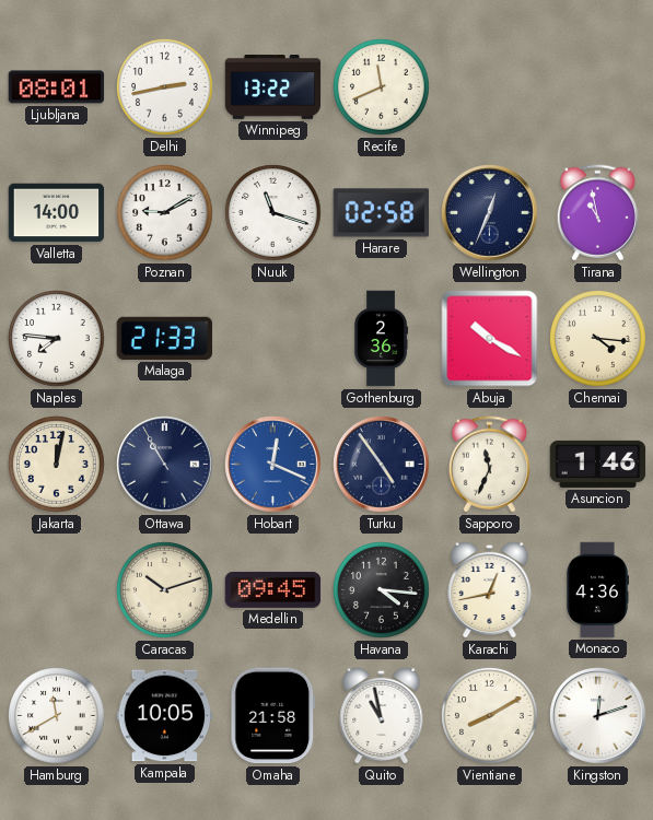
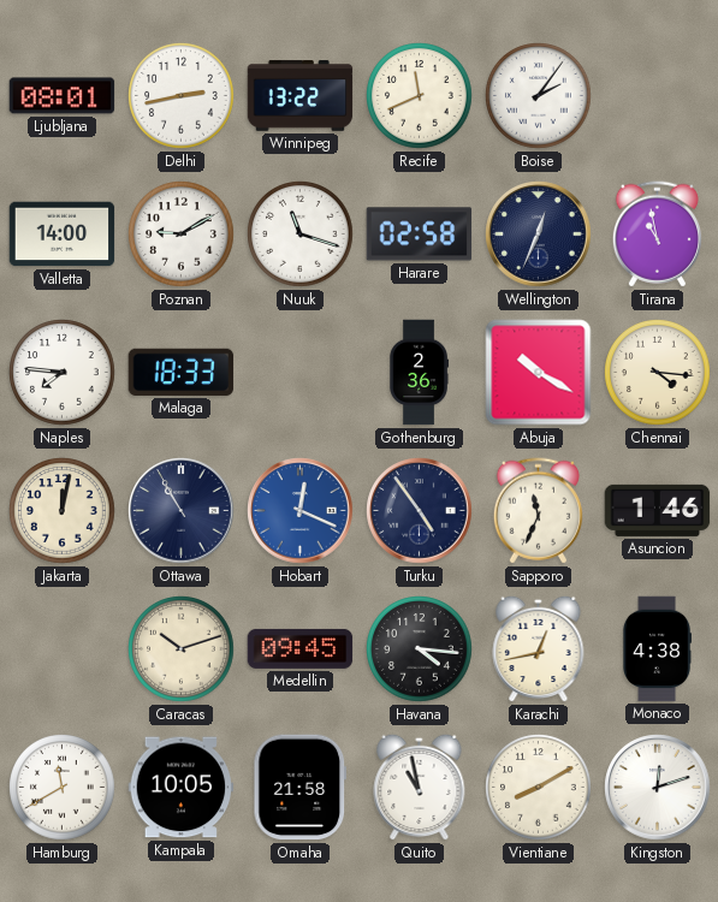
Boise: none -> 2:06 (539, 96)
Malaga: 21:33 -> 18:33 (182, 372)
Monaco: 4:36 -> 4:38 (657, 649)
